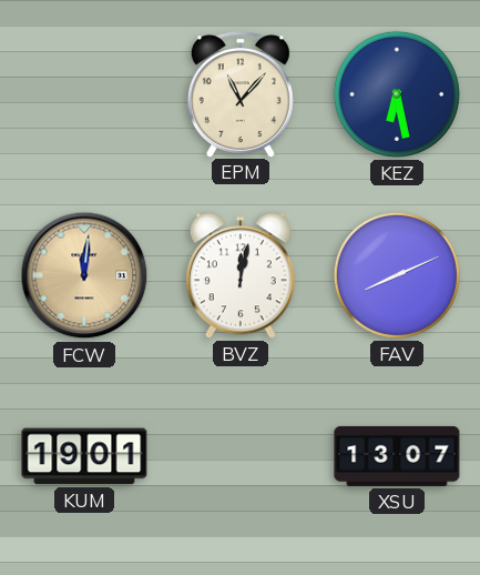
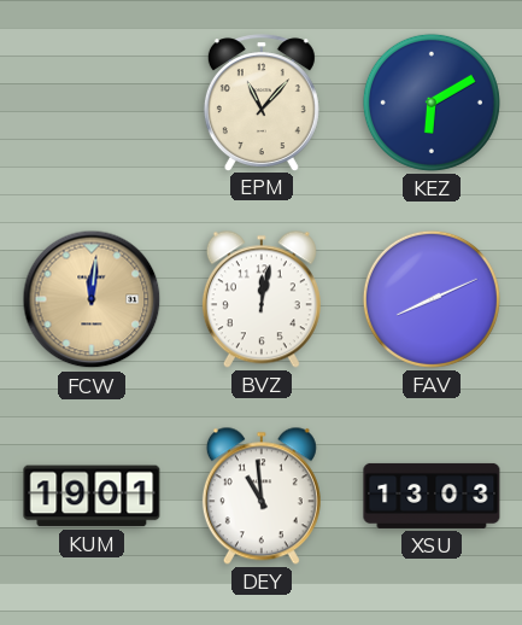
KEZ: 6:28 -> 6:10 (432, 103)
DEY: none -> 10:59 (262, 496)
XSU: 13:07 -> 13:03 (432, 496)
